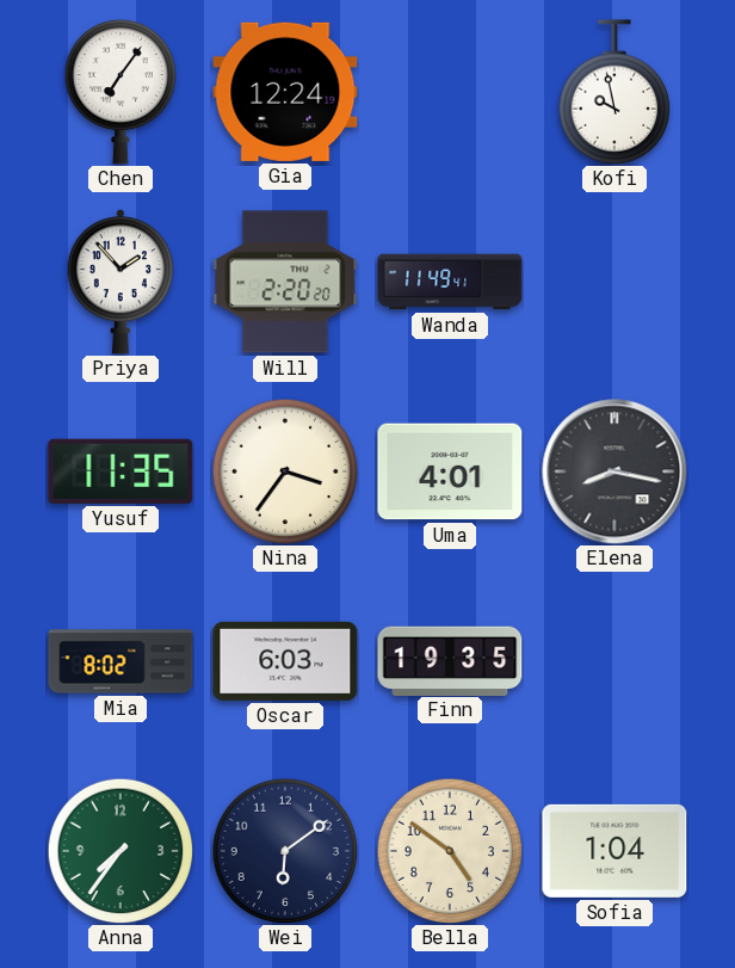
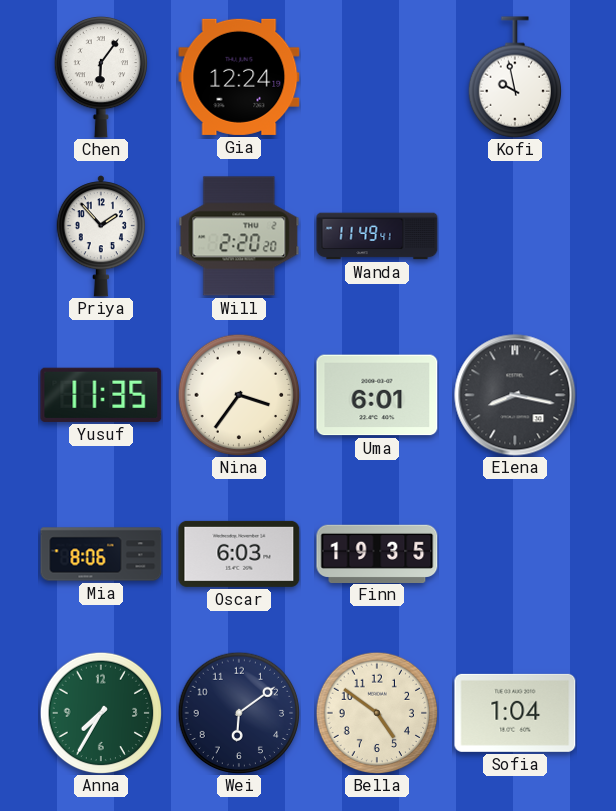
Chen: 7:06 -> 6:06 (100, 77)
Uma: 4:01 -> 6:01 (377, 395)
Mia: 8:02 -> 8:06 (101, 554)
Anna: 7:36 -> 7:35 (101, 713)
